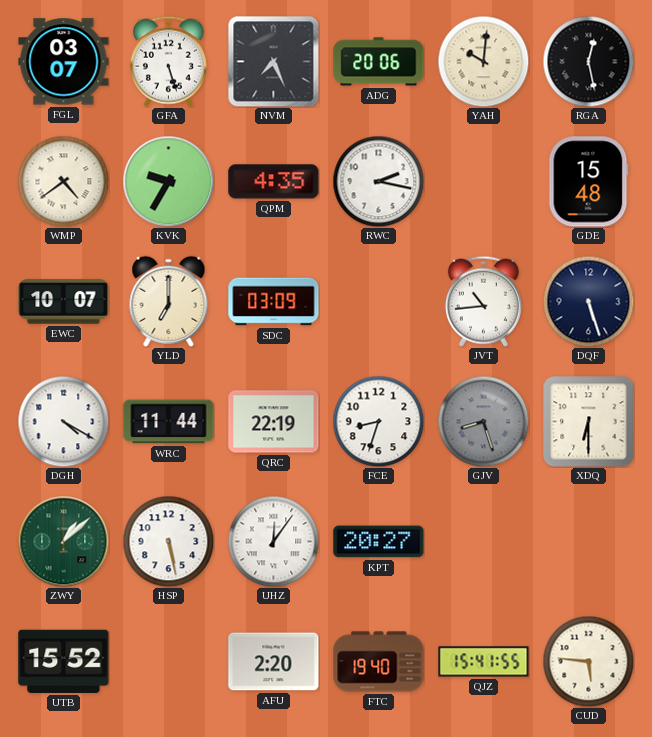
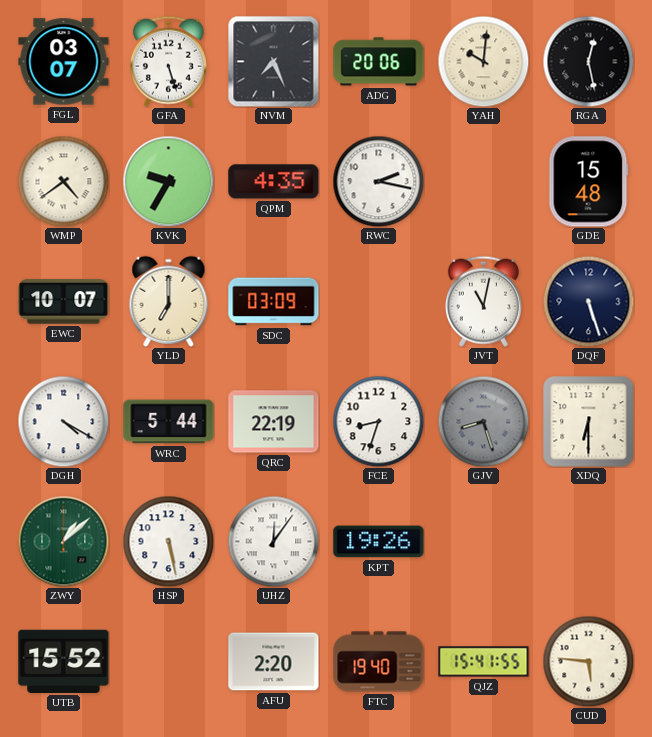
JVT: 10:44 -> 11:02 (483, 301)
WRC: 11:44 -> 5:44 (169, 422)
KPT: 20:27 -> 19:26 (379, 542)
